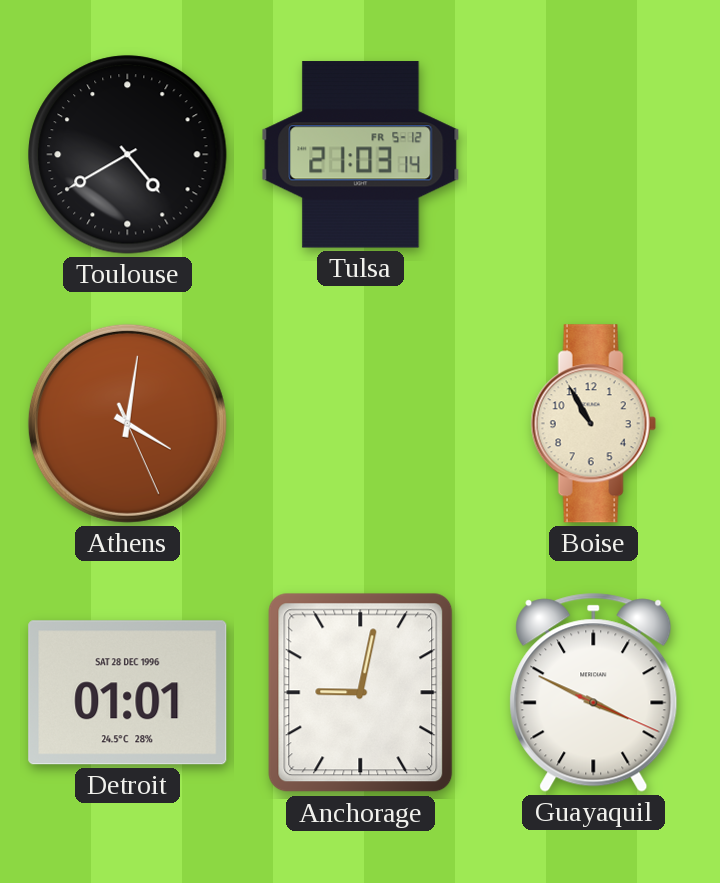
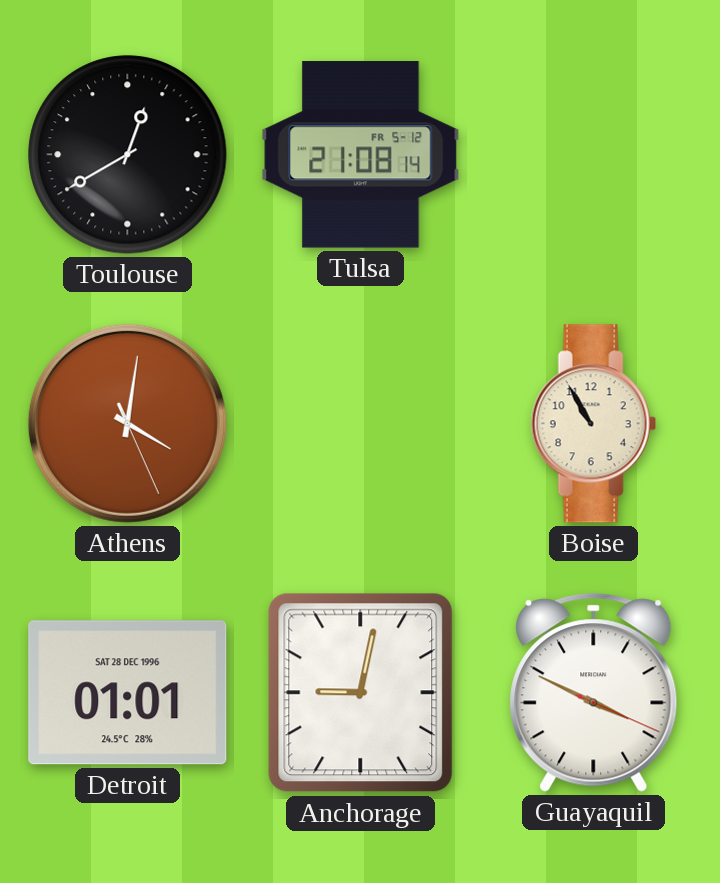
Toulouse: 4:40 -> 12:40 (128, 155)
Tulsa: 21:03 -> 21:08 (361, 155)
